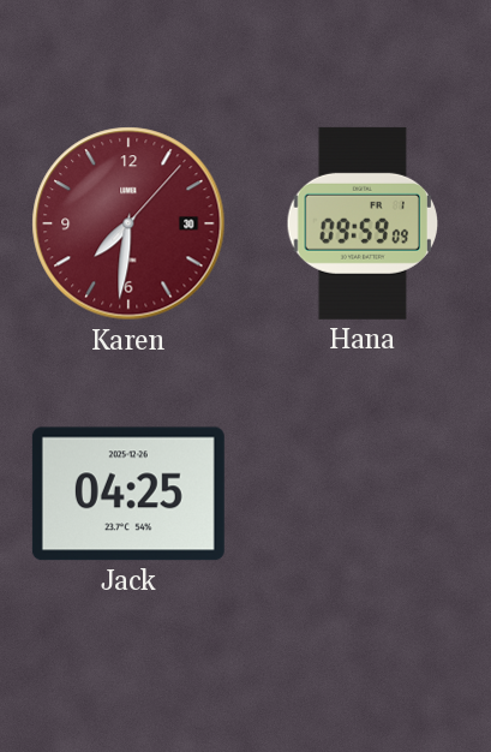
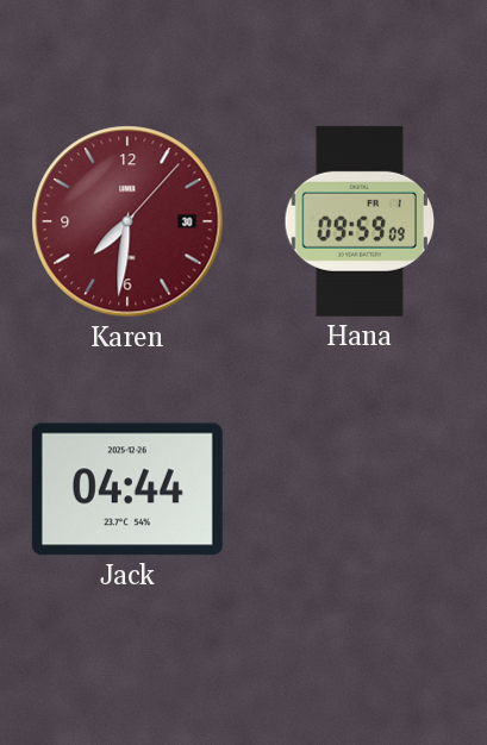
Jack: 04:25 -> 04:44 (127, 489)
